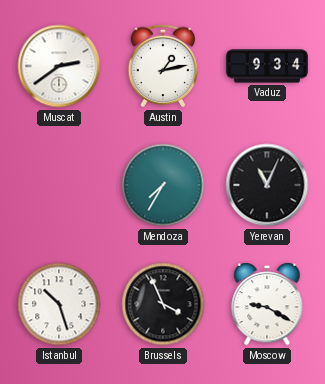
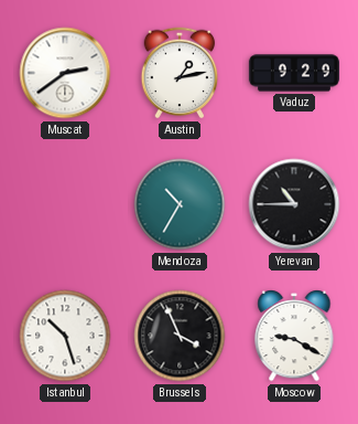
Vaduz: 9:34 -> 9:29 (294, 73)
Mendoza: 7:35 -> 10:35 (180, 204)
Yerevan: 11:04 -> 10:45 (294, 204)
